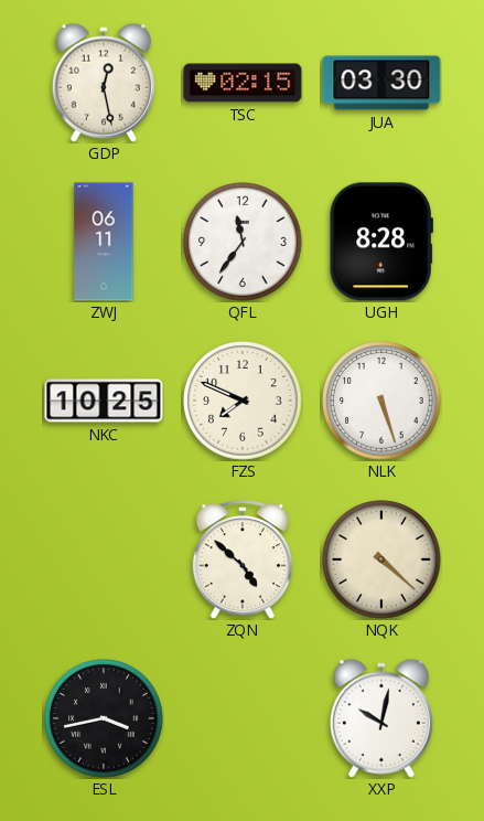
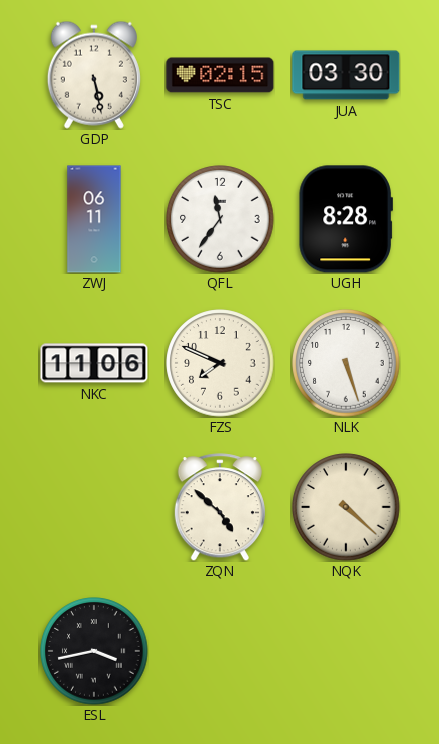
GDP: 12:28 -> 5:28 (94, 75)
NKC: 10:25 -> 11:06 (94, 363)
XXP: 10:02 -> none (381, 718)
